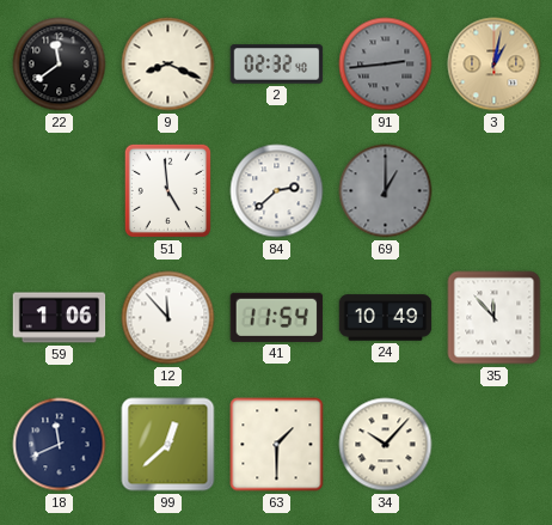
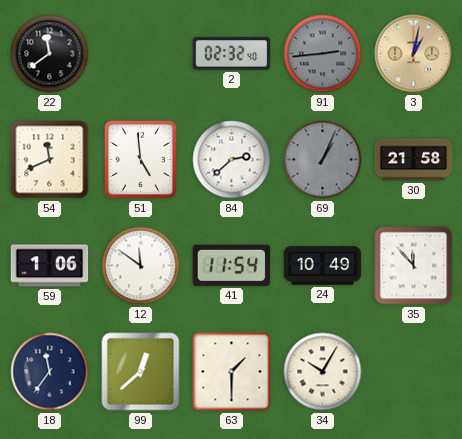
9: 8:19 -> none (168, 65)
54: none -> 11:41 (50, 160)
69: 1:00 -> 1:04 (323, 160)
30: none -> 21:58 (414, 160)
12: 11:53 -> 11:51 (141, 266)
18: 11:41 -> 11:36 (50, 372)
34: 10:07 -> 10:05 (323, 372)
